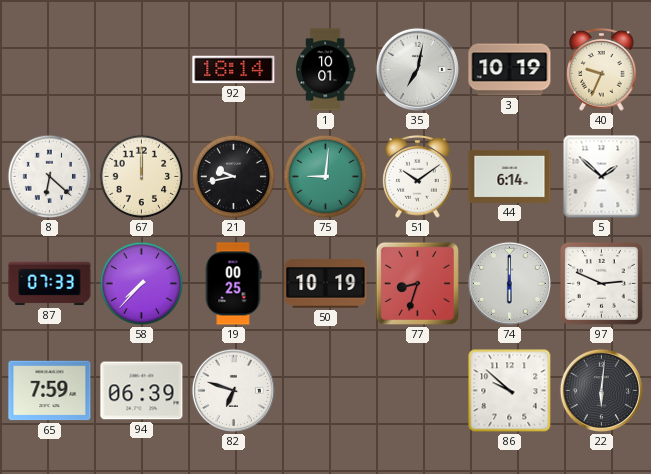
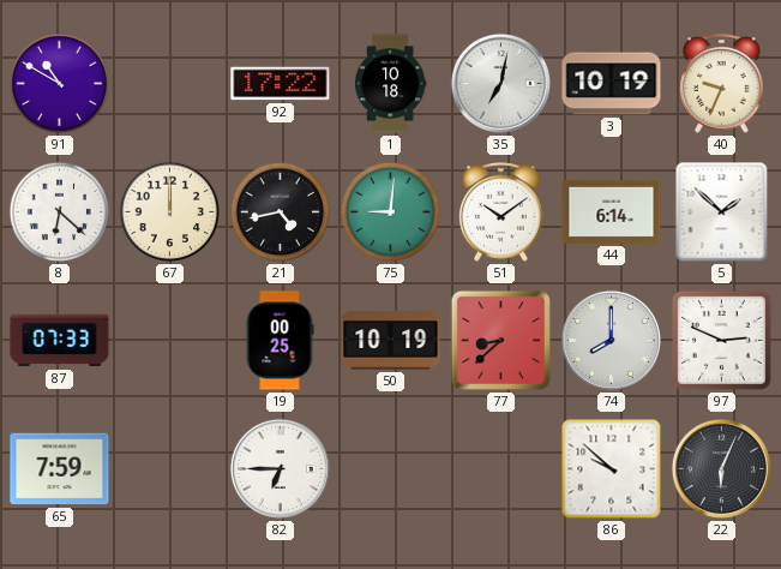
91: none -> 10:50 (60, 84)
92: 18:14 -> 17:22 (281, 84)
1: 10:01 -> 10:18 (390, 84)
21: 9:43 -> 4:43 (281, 212)
58: 7:37 -> none (142, 284)
77: 8:33 -> 8:38 (500, 340)
74: 6:00 -> 8:00 (611, 340)
94: 06:39 -> none (142, 391)
82: 6:48 -> 6:45 (280, 468)
22: 6:01 -> 6:04 (721, 468)
